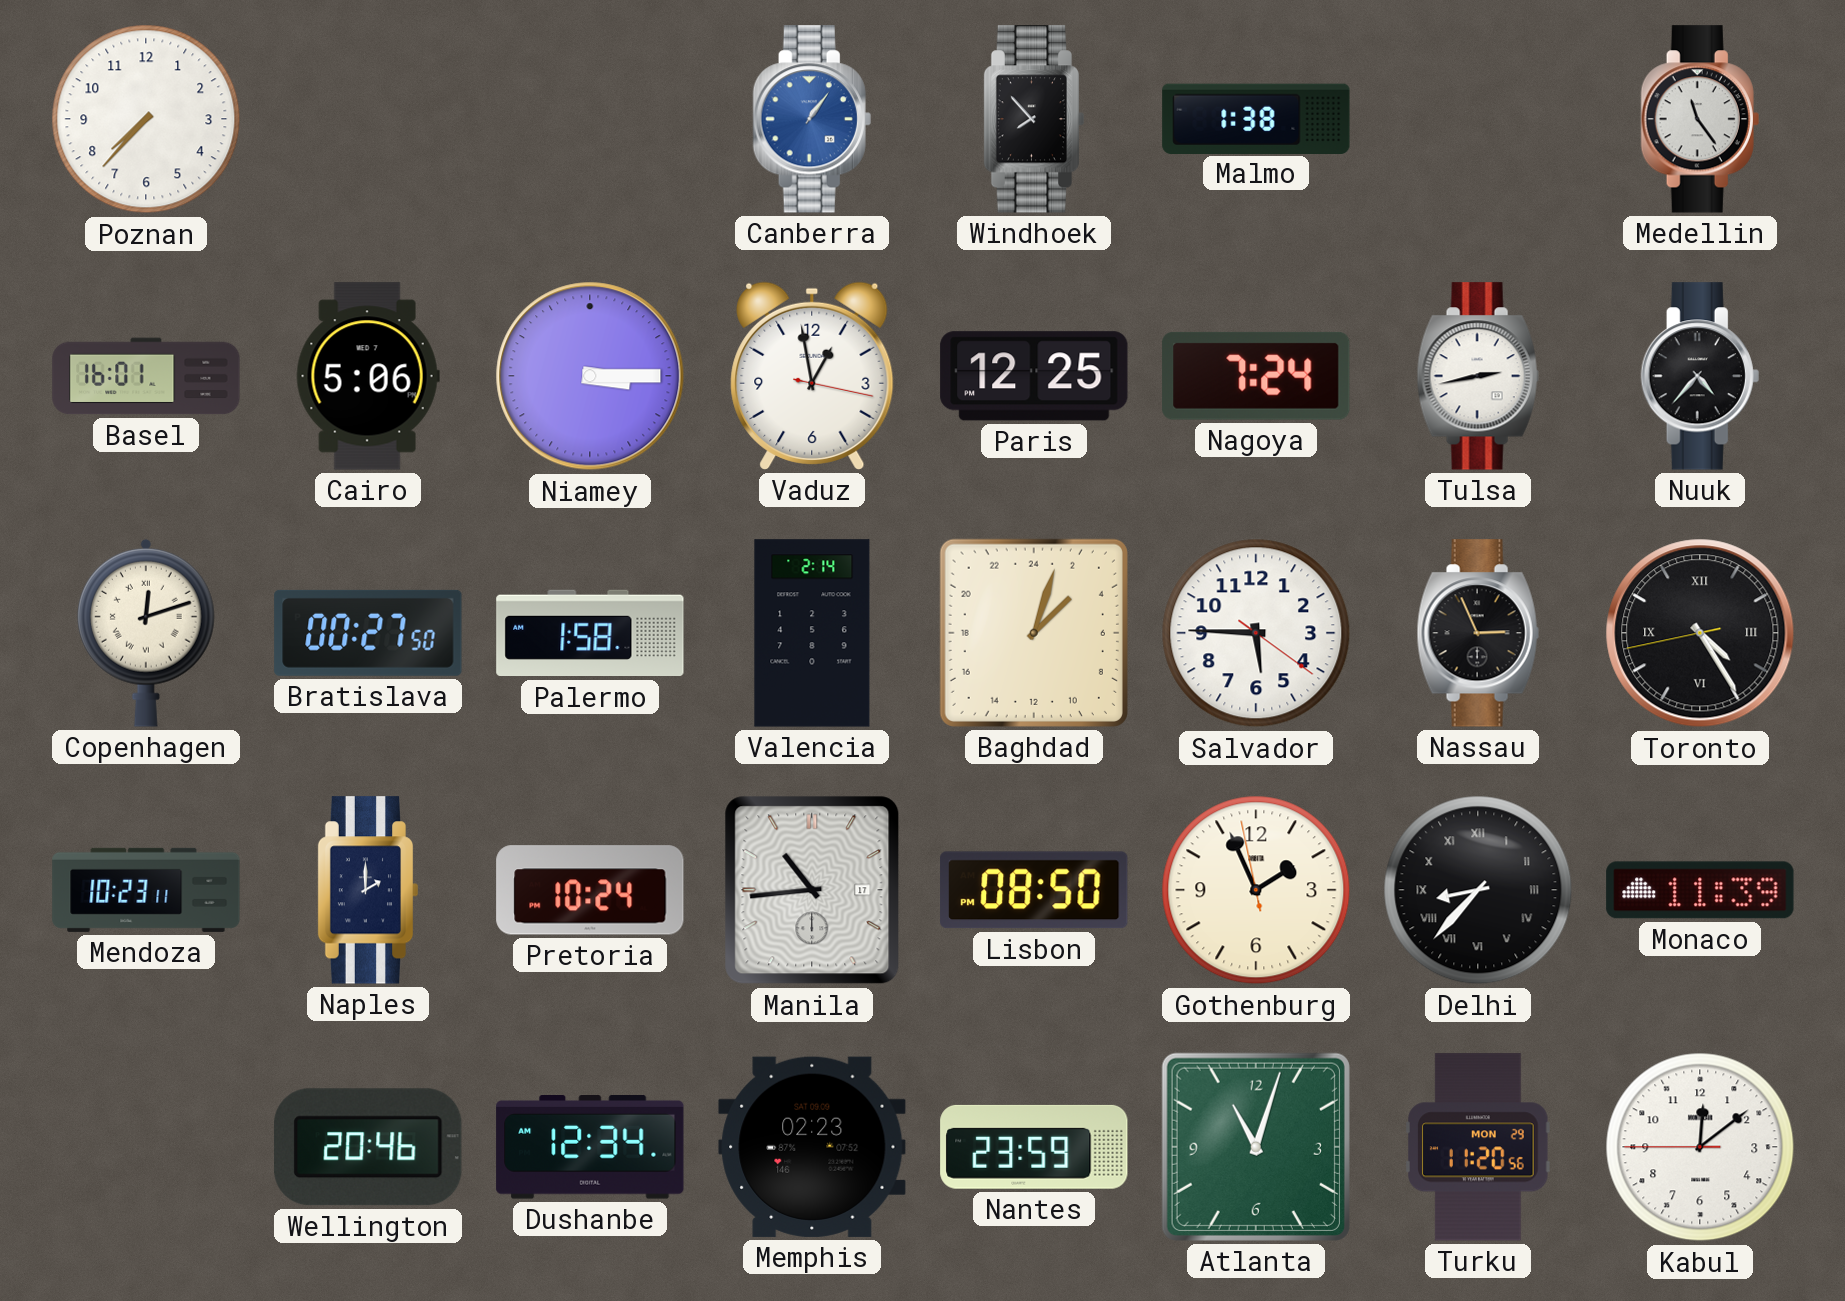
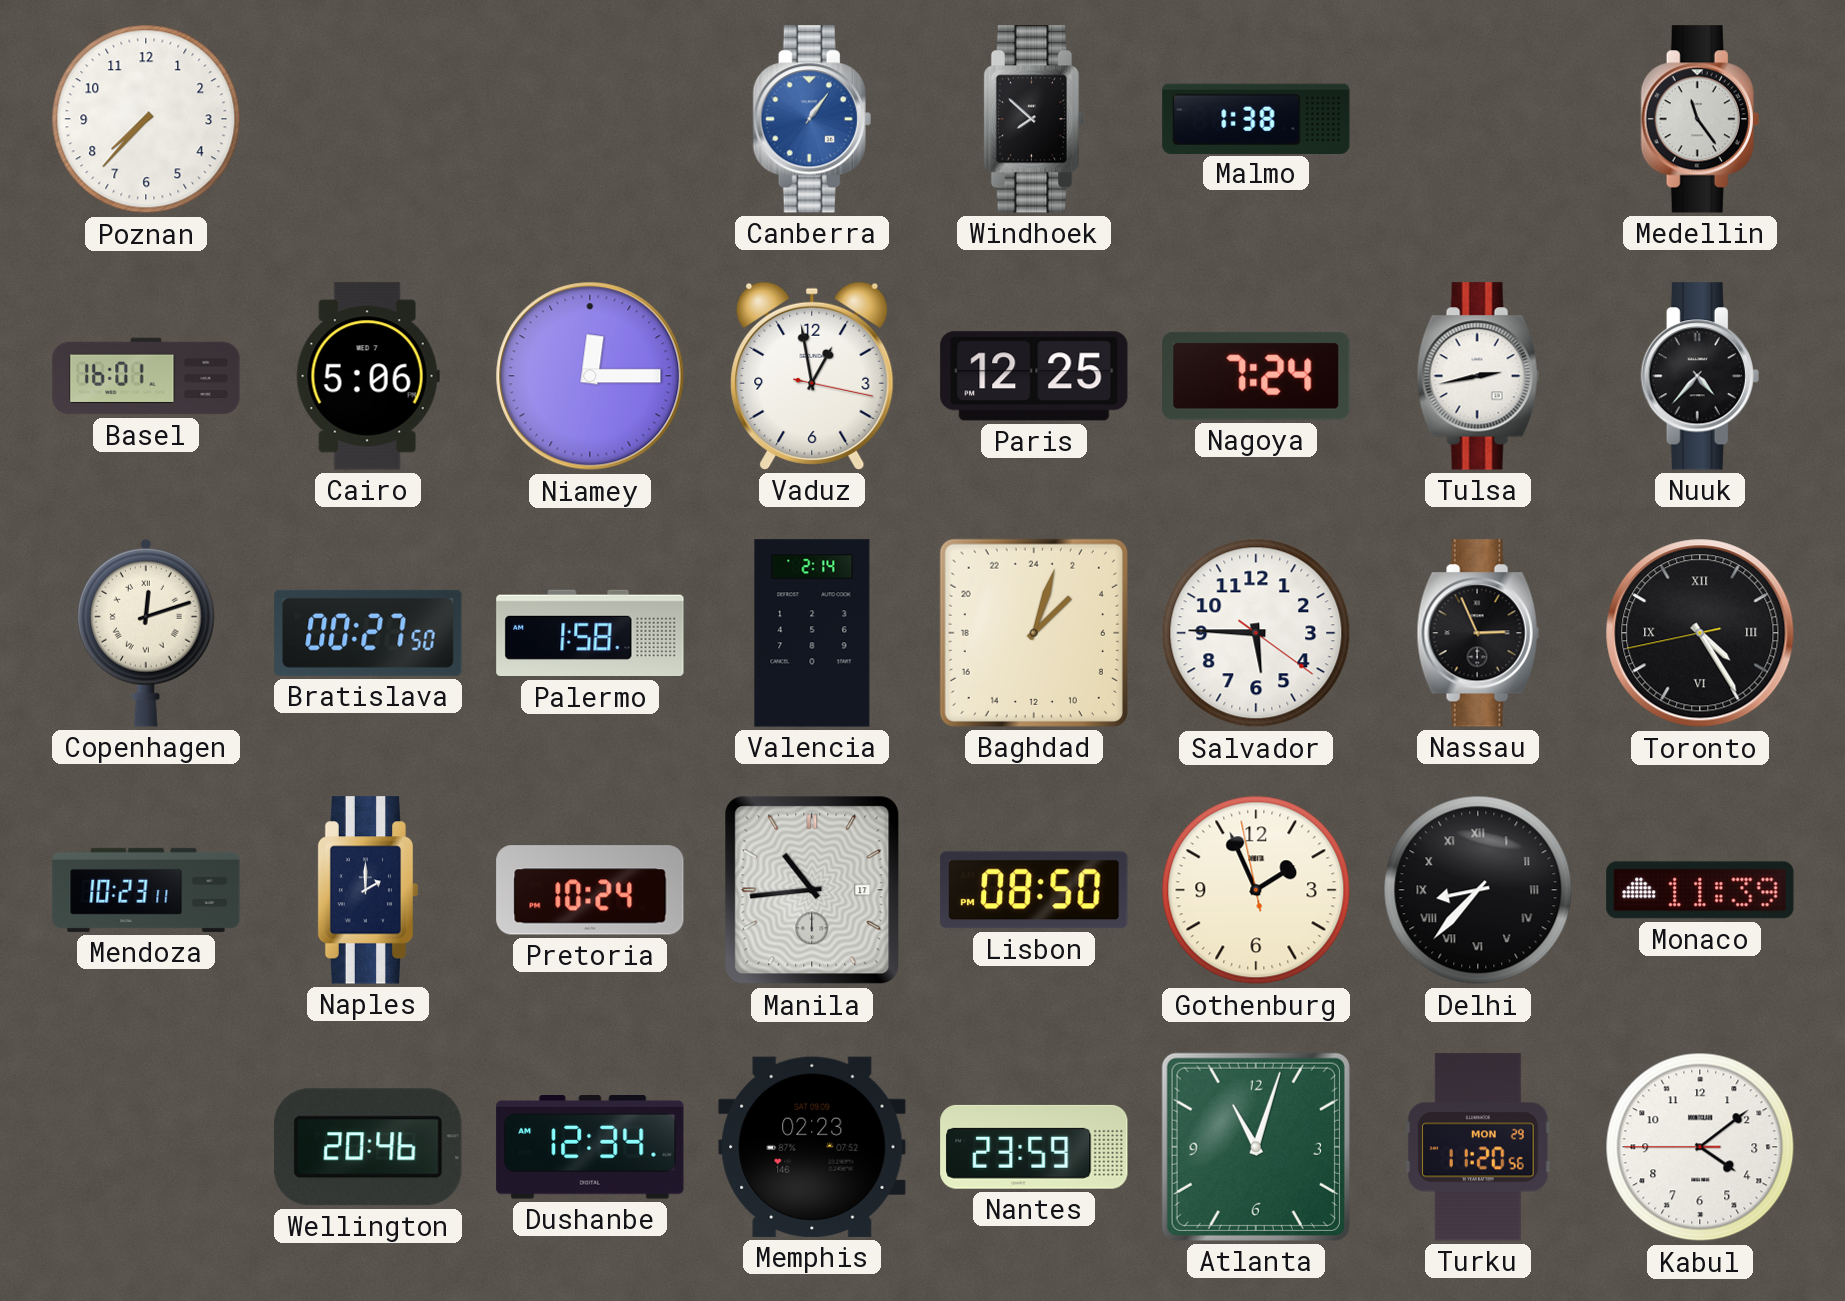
Windhoek: 7:53 -> 7:52 (1034, 119)
Niamey: 3:15 -> 12:15 (590, 376)
Kabul: 12:08 -> 4:08 (1700, 1147)
